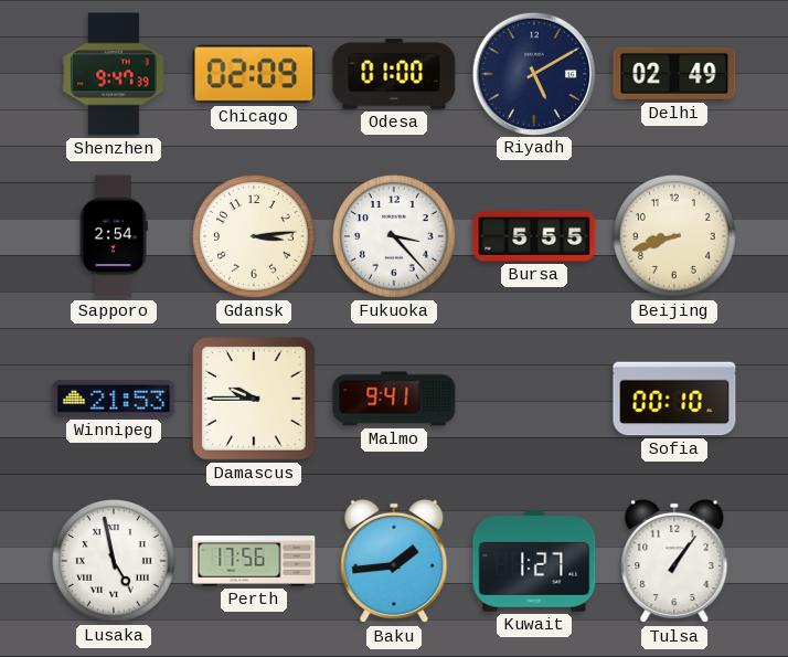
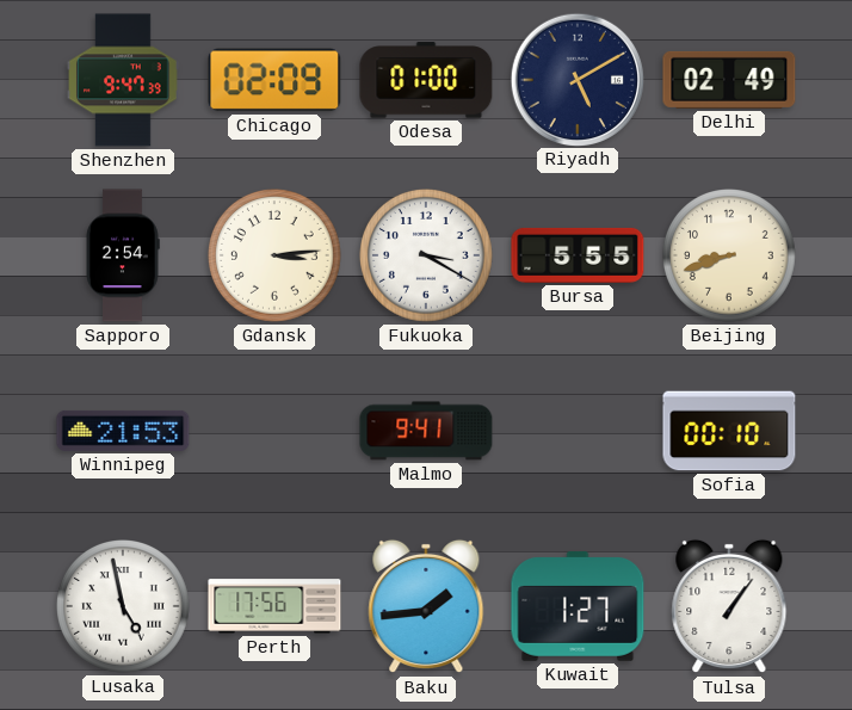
Fukuoka: 3:23 -> 3:20 (427, 257)
Damascus: 9:45 -> none (254, 399)
